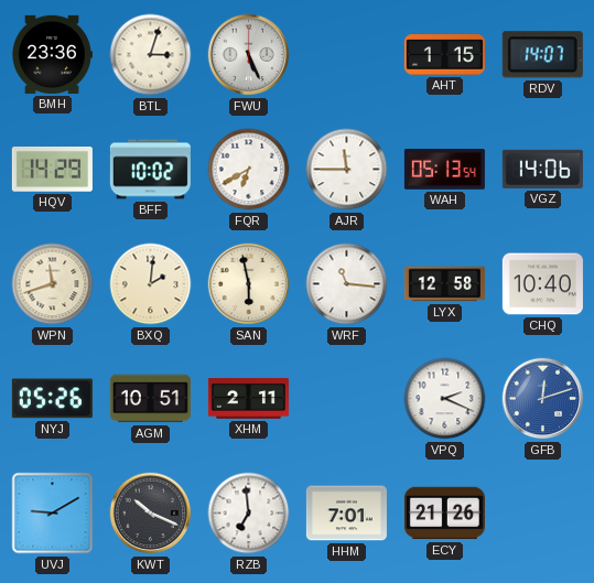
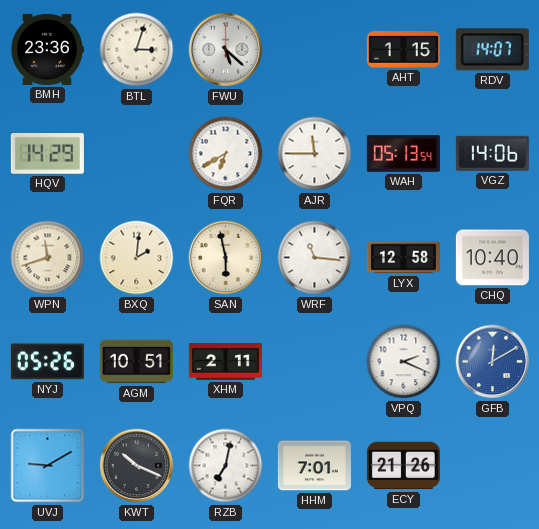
FWU: 5:26 -> 5:22 (226, 50)
BFF: 10:02 -> none (150, 170)
GFB: 12:12 -> 12:10 (493, 362)
RZB: 6:59 -> 7:02 (226, 466)
